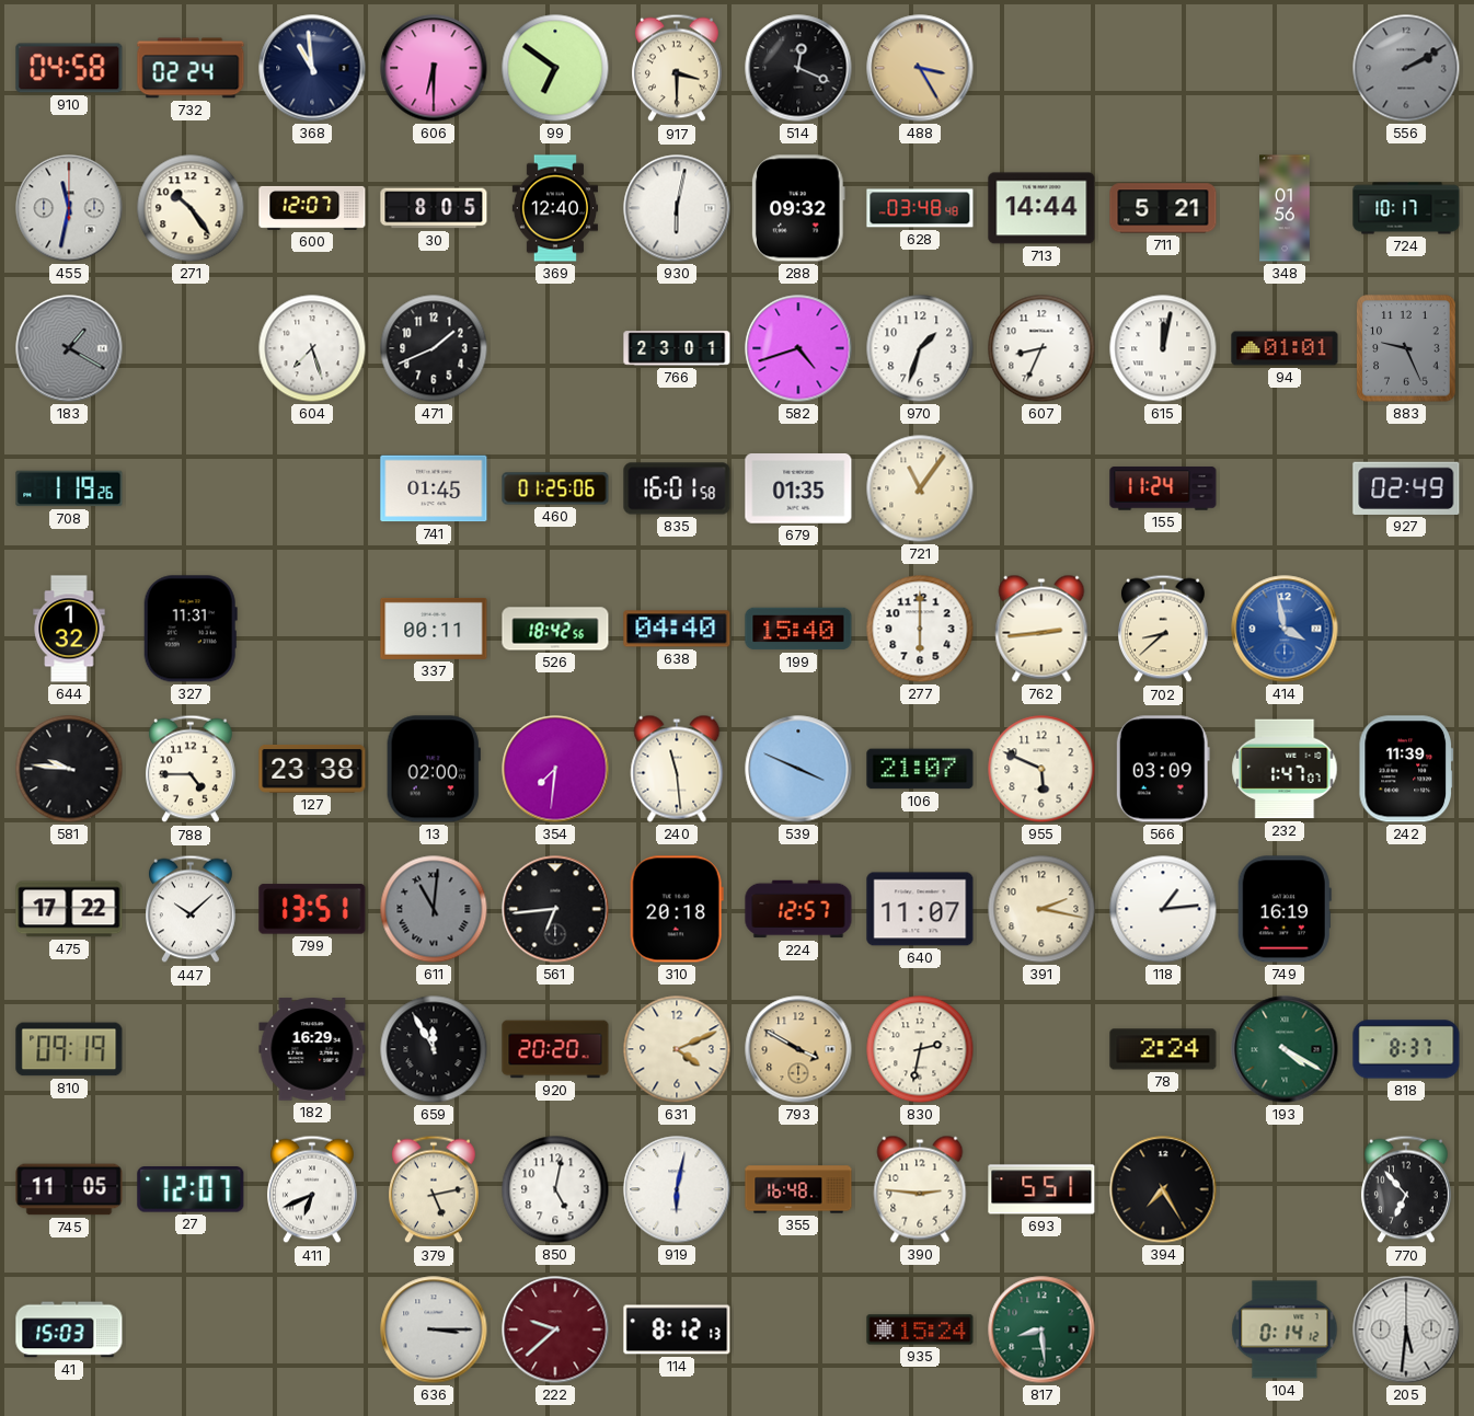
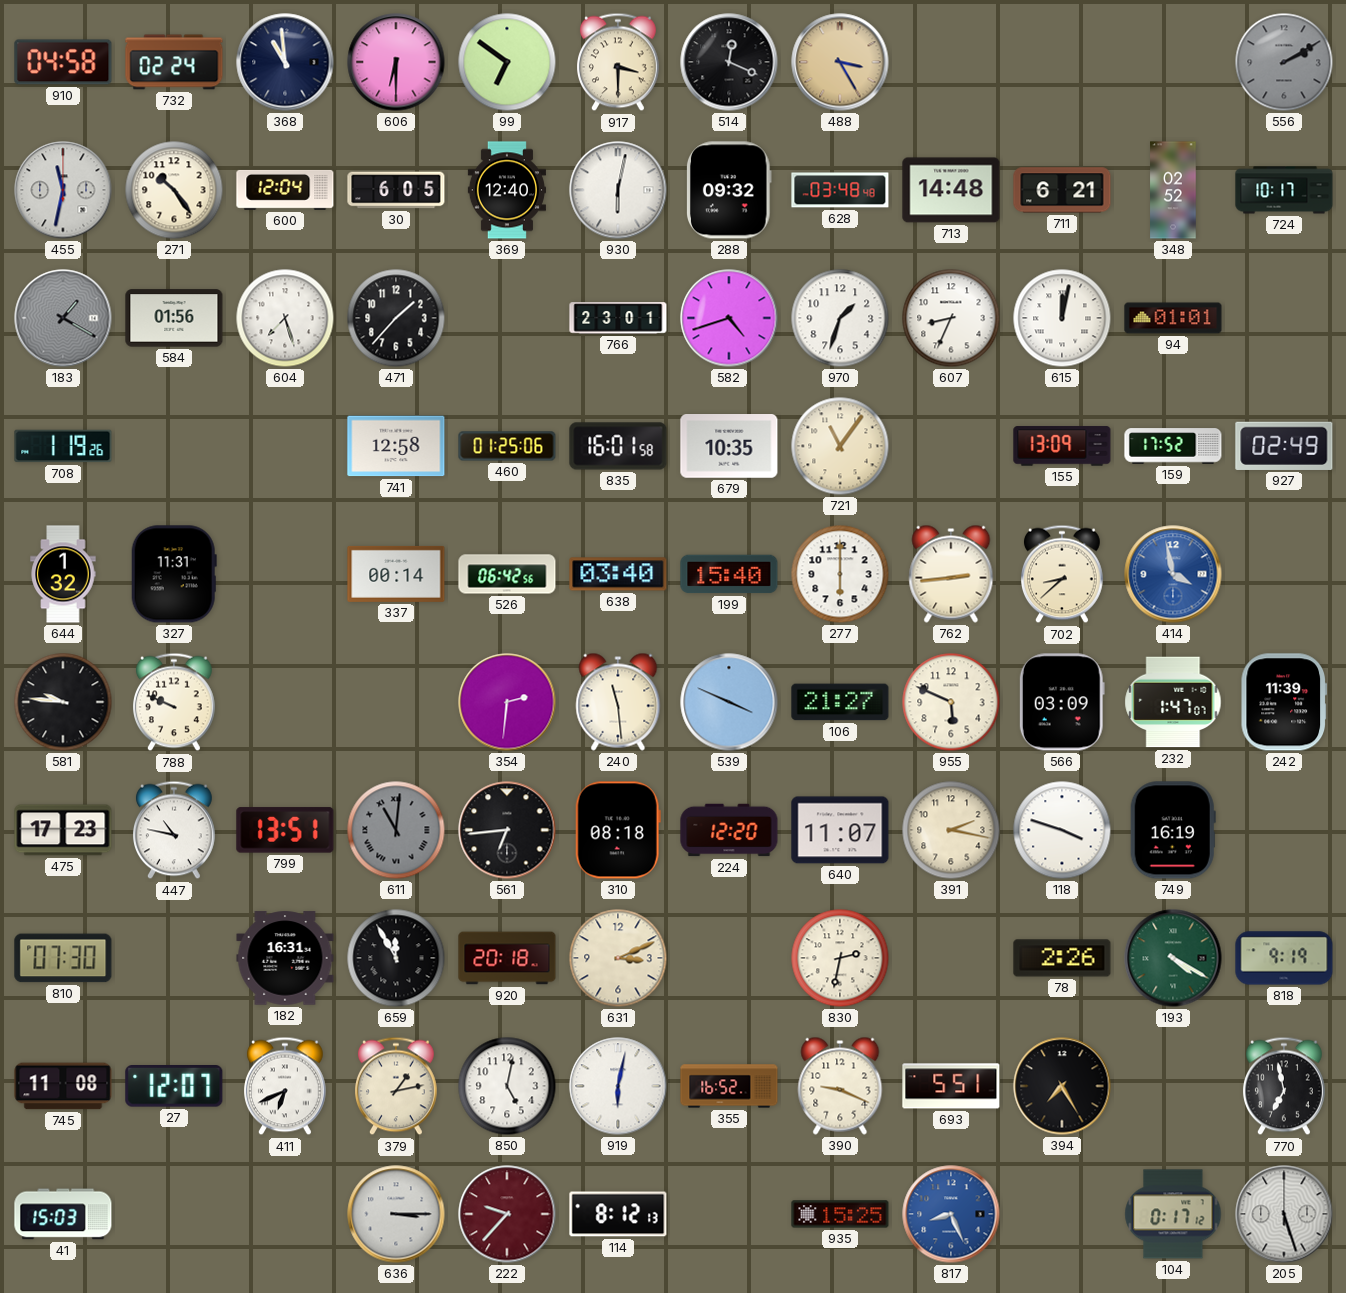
600: 12:07 -> 12:04 (285, 190)
30: 8:05 -> 6:05 (396, 190)
713: 14:44 -> 14:48 (951, 190)
711: 5:21 -> 6:21 (1062, 190)
348: 01:56 -> 02:52 (1173, 190)
584: none -> 01:56 (174, 318)
471: 1:41 -> 1:37 (396, 318)
883: 9:26 -> none (1406, 348)
741: 01:45 -> 12:58 (396, 446)
679: 01:35 -> 10:35 (729, 447)
155: 11:24 -> 13:09 (1062, 446)
159: none -> 17:52 (1173, 446)
337: 00:11 -> 00:14 (396, 574)
526: 18:42 -> 06:42 (507, 574)
638: 04:40 -> 03:40 (618, 574)
788: 4:45 -> 9:49 (175, 702)
127: 23:38 -> none (312, 769)
13: 02:00 -> none (434, 769)
354: 7:31 -> 2:31 (507, 702)
106: 21:07 -> 21:27 (840, 702)
475: 17:22 -> 17:23 (63, 830)
447: 10:08 -> 10:47 (175, 830)
310: 20:18 -> 08:18 (618, 830)
224: 12:57 -> 12:20 (729, 830)
118: 1:14 -> 3:48 (1062, 830)
810: 09:19 -> 07:30 (63, 958)
182: 16:29 -> 16:31 (285, 958)
920: 20:20 -> 20:18 (507, 958)
631: 4:11 -> 3:11 (618, 958)
793: 3:50 -> none (798, 1049)
78: 2:24 -> 2:26 (1062, 958)
818: 8:37 -> 9:19 (1284, 958)
745: 11:05 -> 11:08 (63, 1086)
379: 5:13 -> 1:13 (397, 1086)
355: 16:48 -> 16:52 (729, 1086)
390: 2:46 -> 9:19 (840, 1086)
770: 6:53 -> 6:58 (1285, 1086)
222: 9:38 -> 9:37 (507, 1214)
935: 15:24 -> 15:25 (840, 1214)
817: 8:29 -> 8:26 (951, 1214)
817 dial: green -> blue (951, 1214)
104: 0:14 -> 0:17 (1173, 1214)
205: 5:31 -> 5:27 (1284, 1214)
